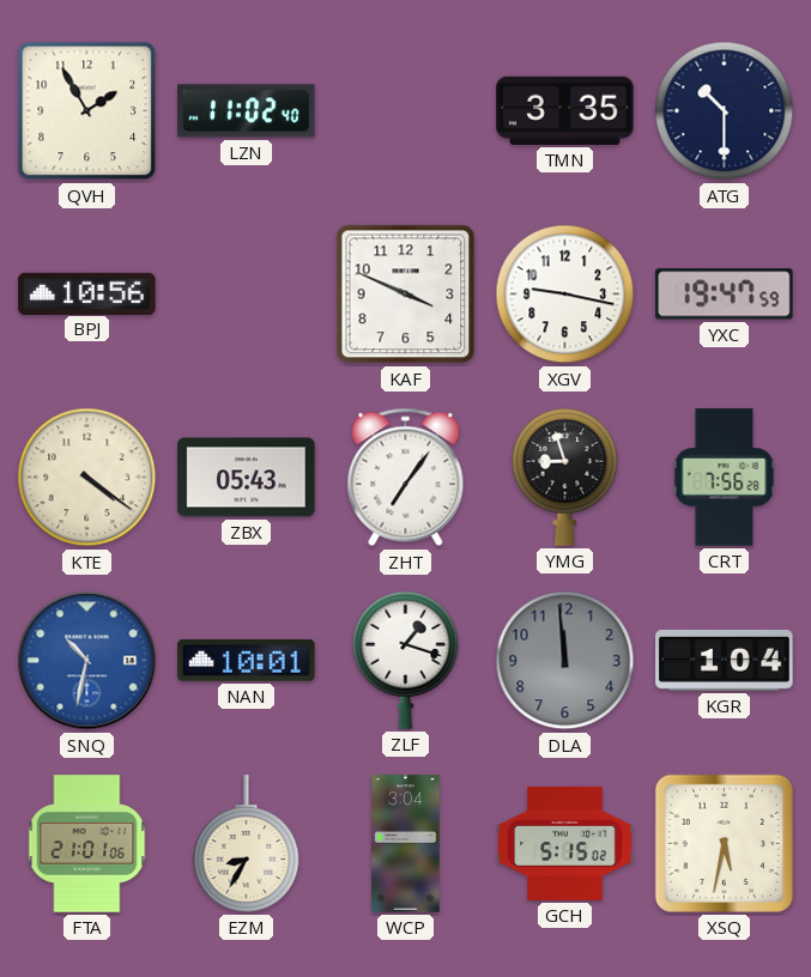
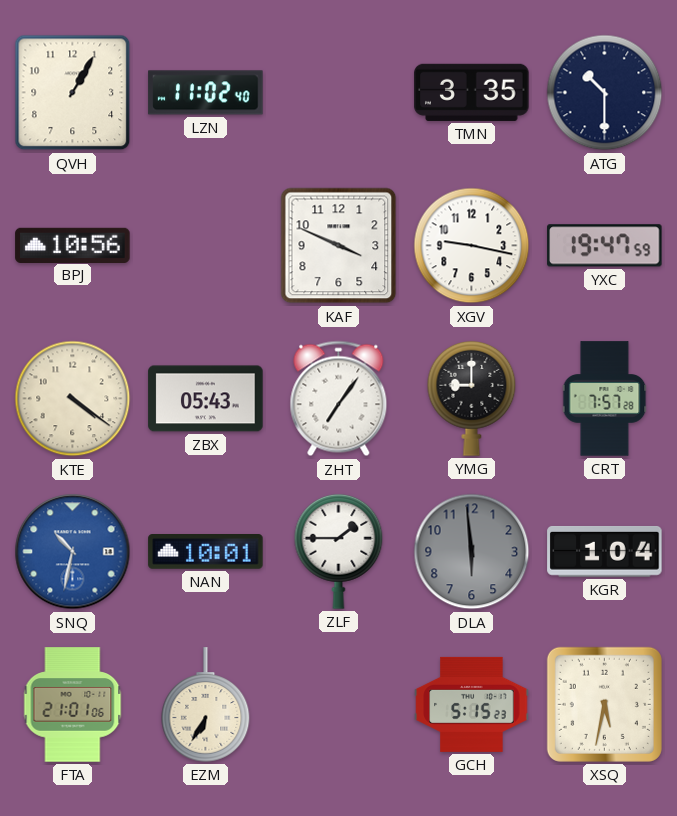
QVH: 1:55 -> 1:05 (73, 93)
YMG: 8:57 -> 9:00 (472, 398)
CRT: 7:56 -> 7:57 (605, 399)
ZLF: 1:18 -> 1:45 (339, 551)
DLA: 11:59 -> 5:59 (472, 552)
EZM: 8:35 -> 6:35 (206, 705)
WCP: 3:04 -> none (406, 844)
GCH: 5:15:02 -> 5:15:23 (472, 704)
